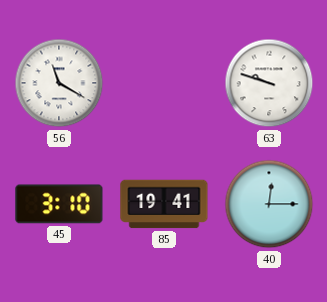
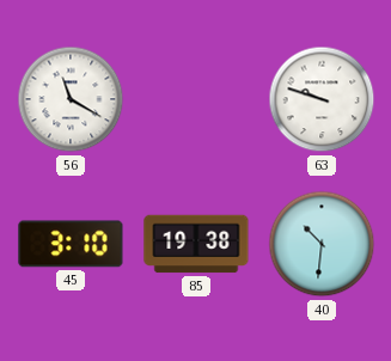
85: 19:41 -> 19:38 (196, 244)
40: 12:15 -> 10:31 (322, 244)
